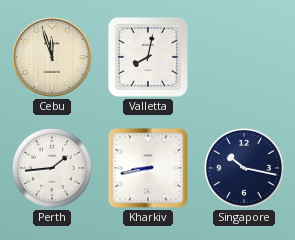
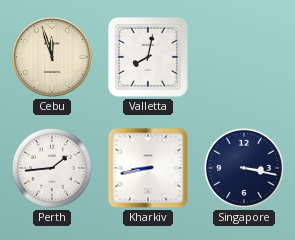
Singapore: 10:17 -> 3:17 (244, 168)
